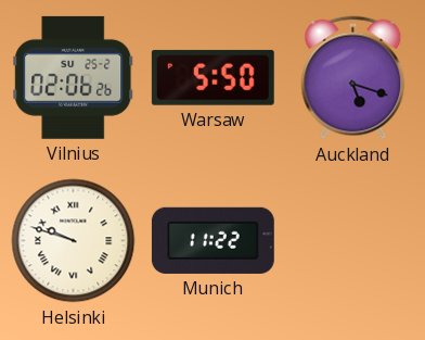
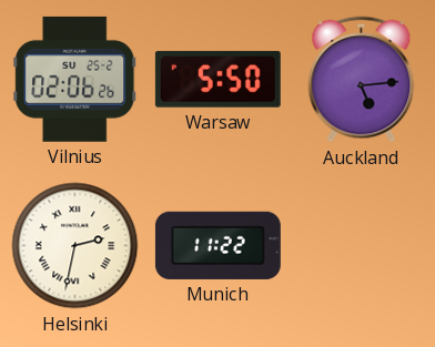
Auckland: 5:18 -> 5:14 (362, 80)
Helsinki: 9:48 -> 2:32 (75, 246)
